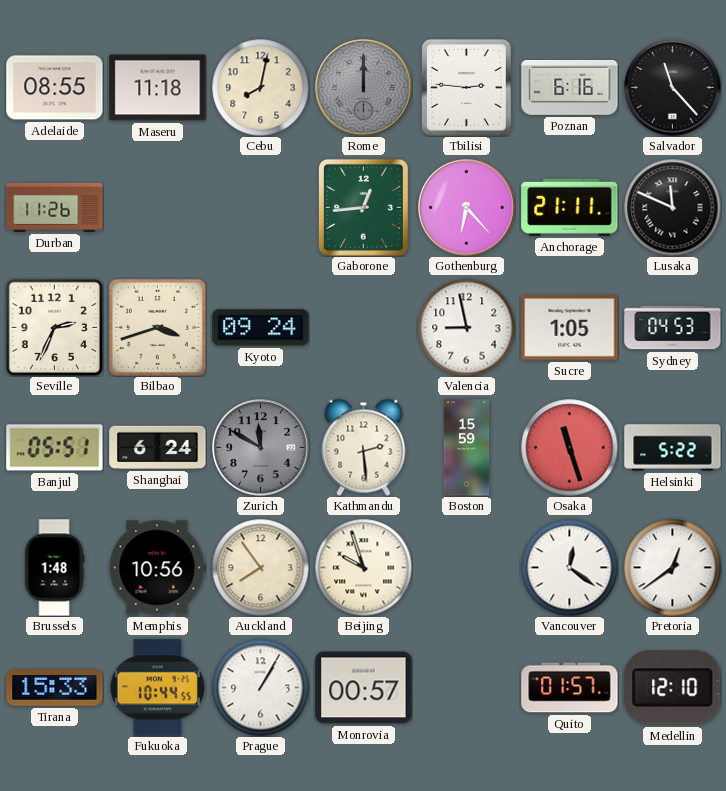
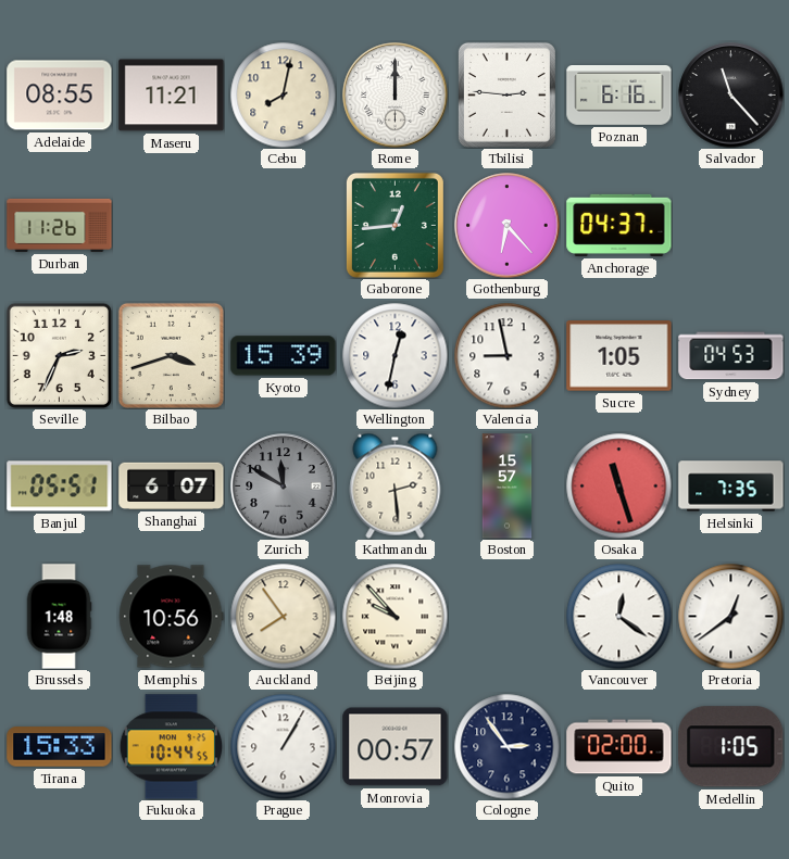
Maseru: 11:18 -> 11:21 (172, 96)
Rome dial: grey -> white (396, 96)
Anchorage: 21:11 -> 04:37 (619, 225)
Lusaka: 11:49 -> none (672, 207)
Kyoto: 09:24 -> 15:39 (284, 356)
Wellington: none -> 12:32 (394, 355)
Shanghai: 6:24 -> 6:07 (172, 485)
Boston: 15:59 -> 15:57 (508, 487)
Helsinki: 5:22 -> 7:35 (731, 487)
Beijing: 9:57 -> 9:53 (394, 616)
Cologne: none -> 2:54 (506, 746)
Quito: 01:57 -> 02:00 (619, 747)
Medellin: 12:10 -> 1:05 (731, 747)
